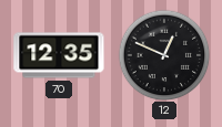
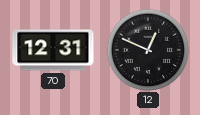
70: 12:35 -> 12:31 (53, 50)
